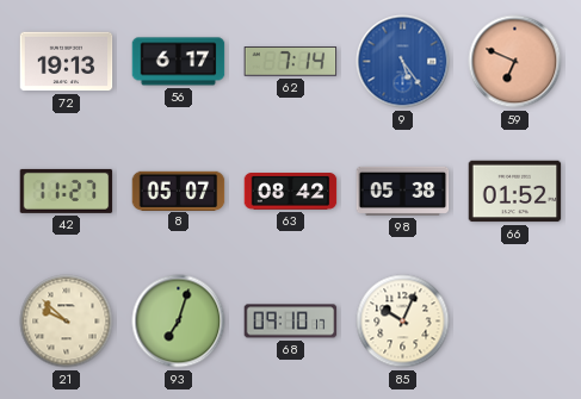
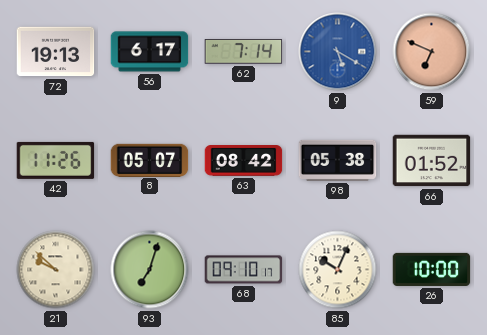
9: 5:24 -> 5:20 (338, 52)
42: 11:27 -> 11:26 (56, 160)
26: none -> 10:00 (432, 269)
